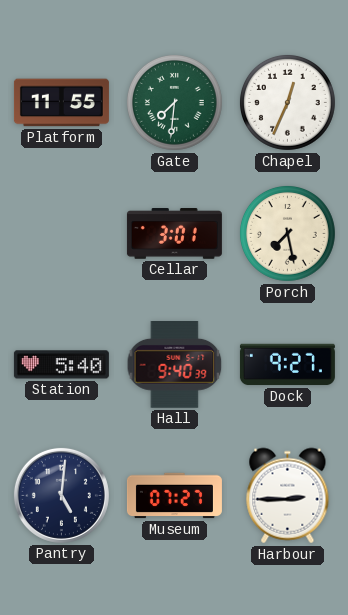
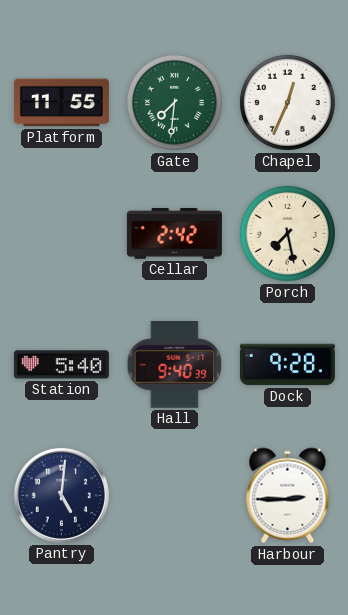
Cellar: 3:01 -> 2:42 (174, 234)
Dock: 9:27 -> 9:28 (287, 365)
Museum: 07:27 -> none (174, 496)
